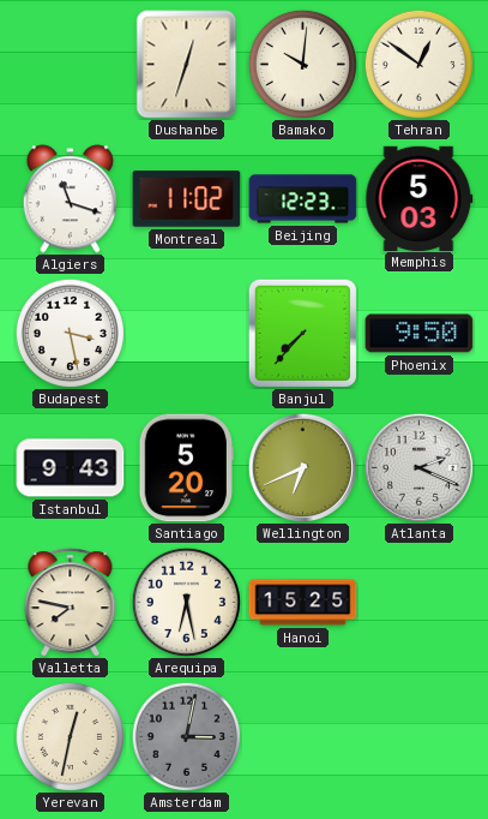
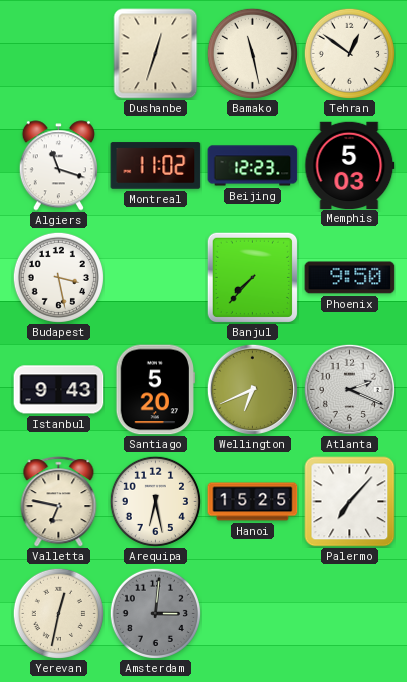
Bamako: 10:01 -> 11:28 (252, 53)
Valletta: 7:47 -> 6:47 (59, 502)
Palermo: none -> 7:07 (350, 502)
Amsterdam: 3:02 -> 3:01 (155, 613)
